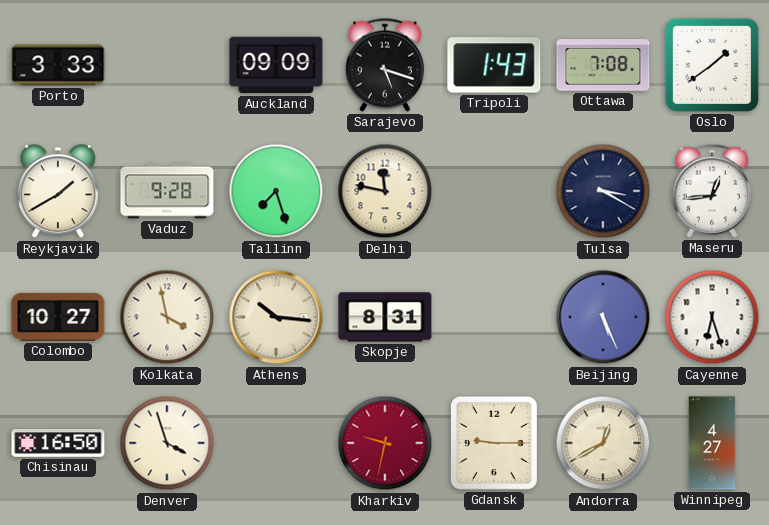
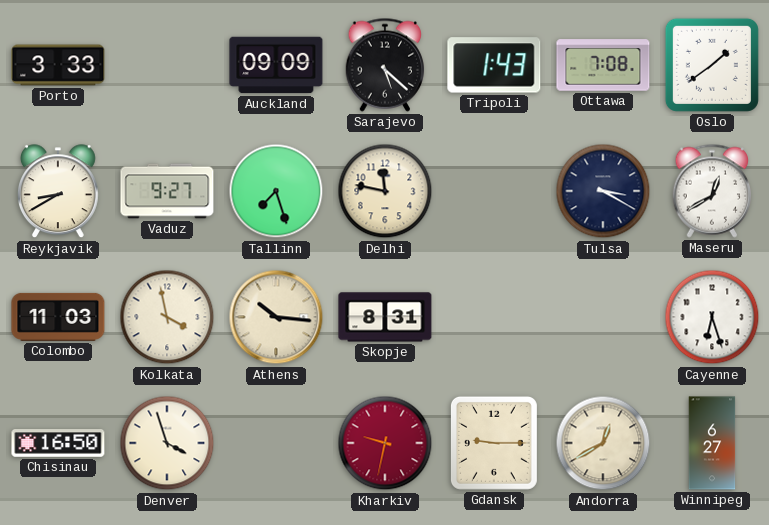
Sarajevo: 5:18 -> 5:22 (385, 65)
Reykjavik: 1:40 -> 8:40 (58, 192)
Vaduz: 9:28 -> 9:27 (167, 191)
Maseru: 12:44 -> 12:40 (712, 191)
Colombo: 10:27 -> 11:03 (58, 317)
Beijing: 5:26 -> none (603, 317)
Winnipeg: 4:27 -> 6:27 (712, 443)
